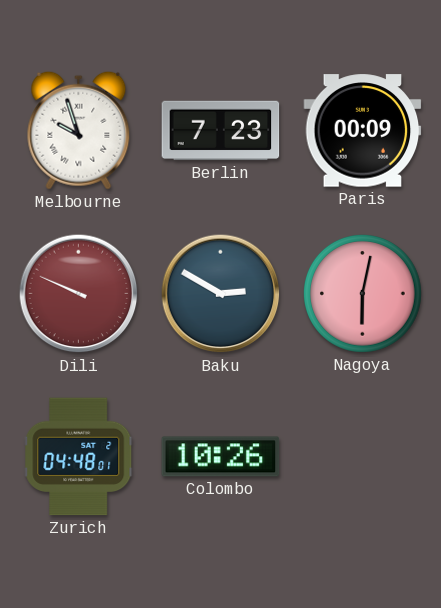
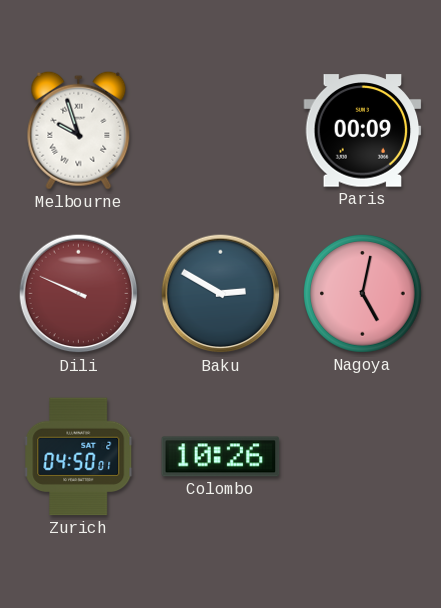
Berlin: 7:23 -> none (221, 131)
Nagoya: 6:02 -> 5:02 (363, 294)
Zurich: 04:48 -> 04:50 (79, 457)
